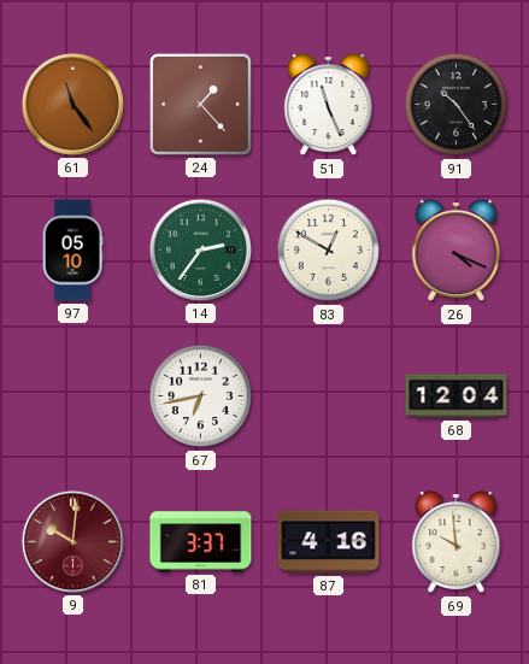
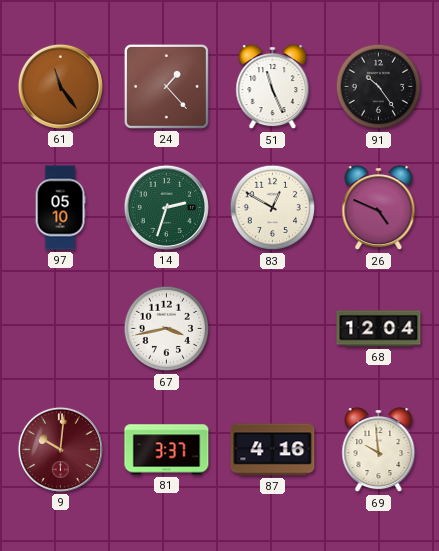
14: 2:36 -> 2:33 (166, 207)
26: 4:19 -> 4:49 (379, 208)
67: 6:43 -> 3:43 (167, 329)
